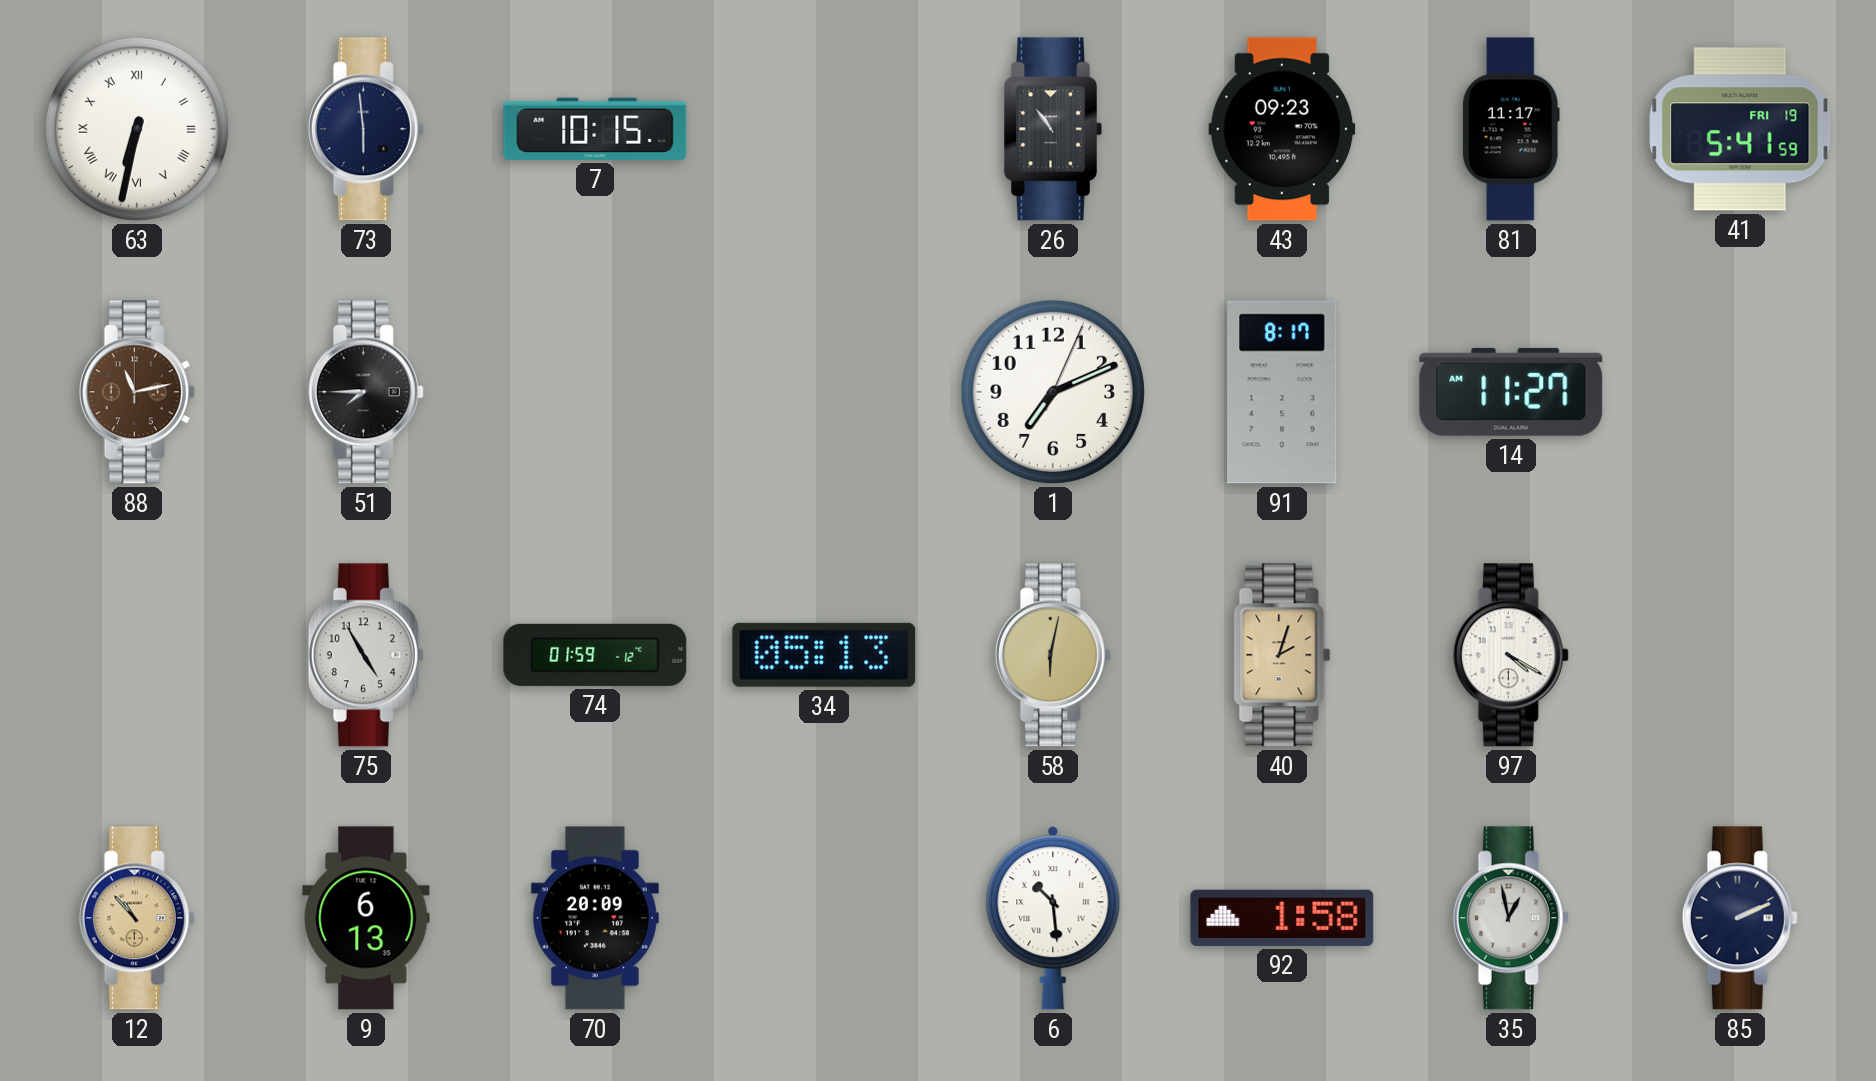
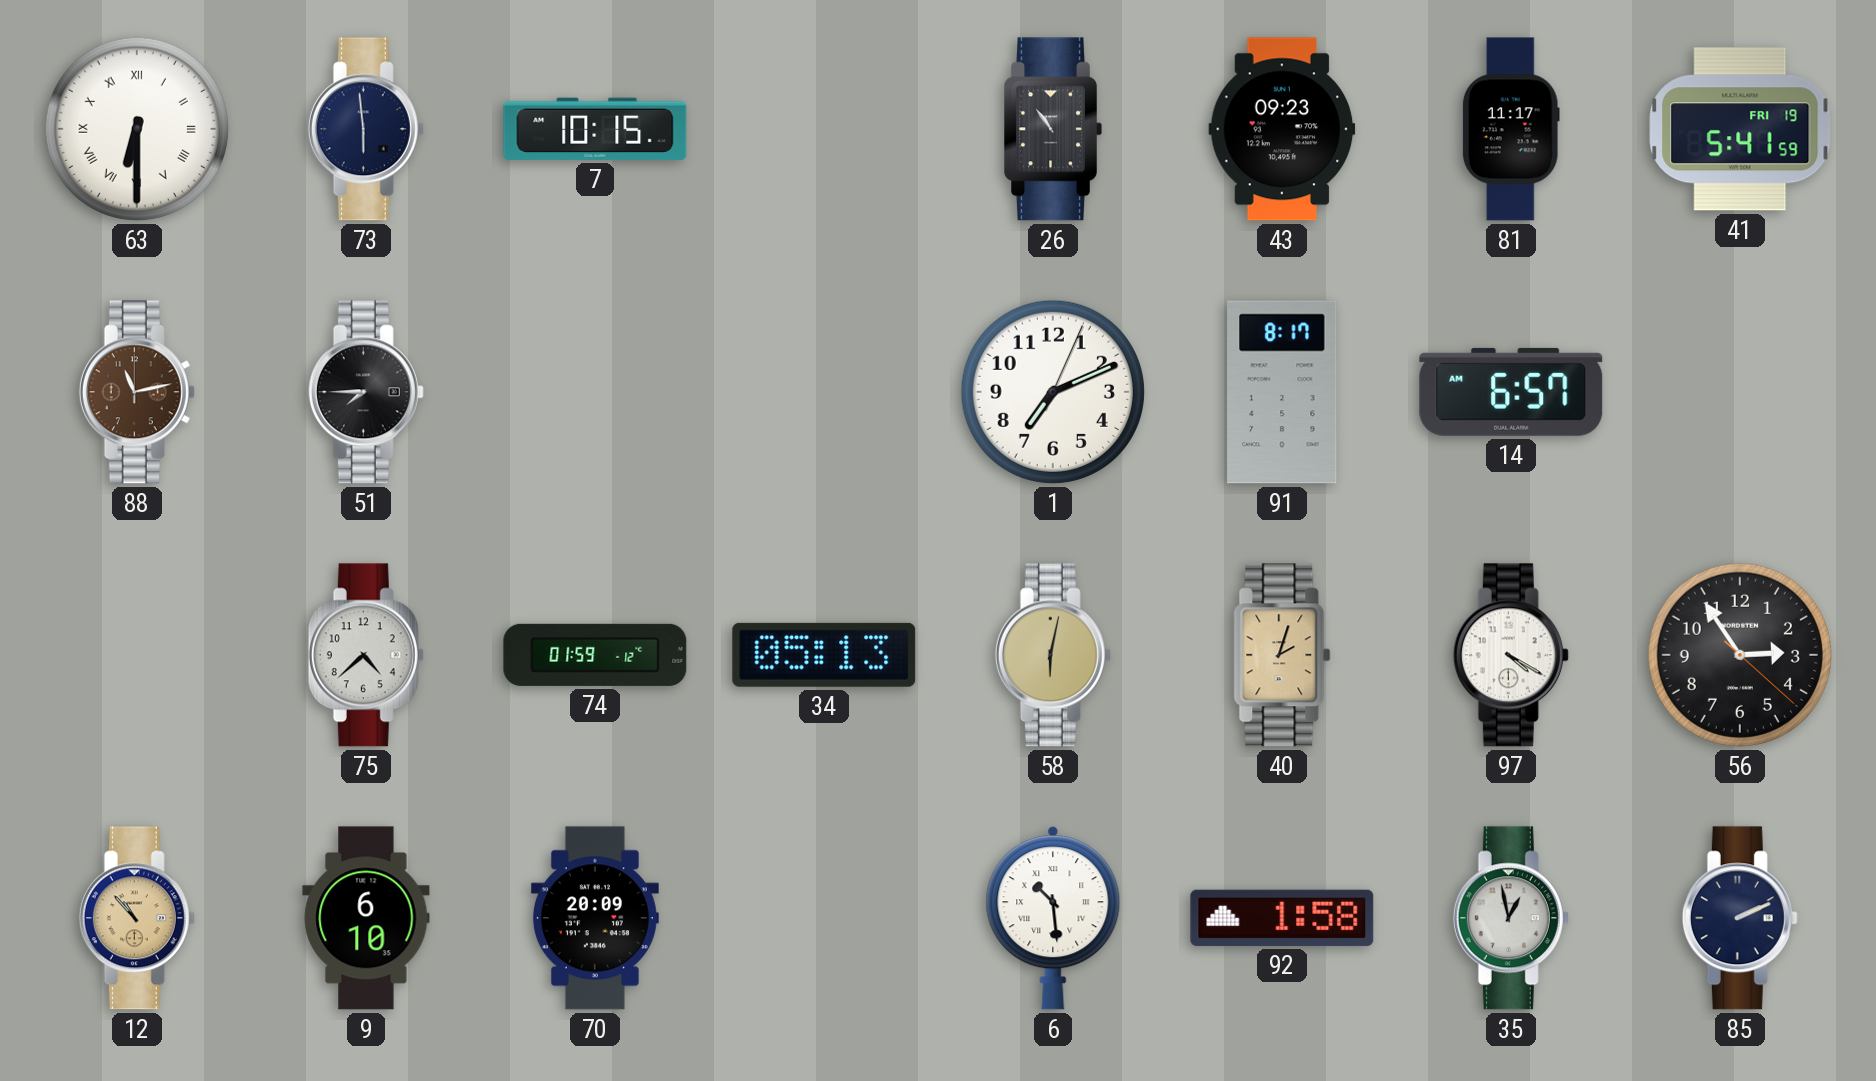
63: 6:32 -> 6:30 (137, 129)
14: 11:27 -> 6:57 (1511, 392)
75: 4:55 -> 4:38 (366, 655)
56: none -> 2:54 (1740, 655)
9: 6:13 -> 6:10 (366, 918)
